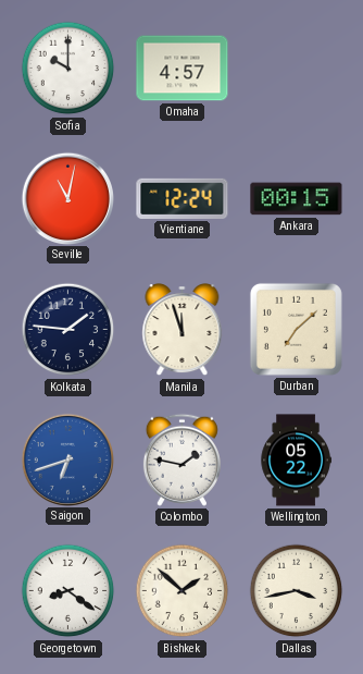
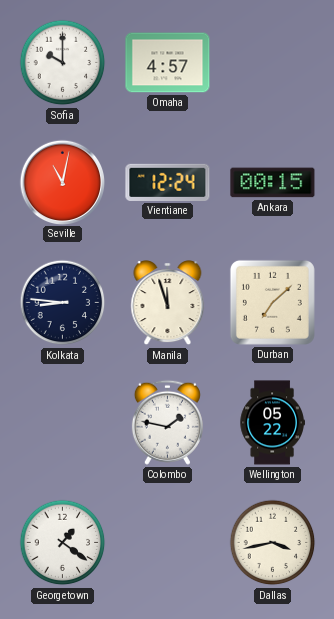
Kolkata: 1:46 -> 8:46 (63, 303)
Saigon: 6:42 -> none (67, 459)
Georgetown: 8:21 -> 1:21 (63, 543)
Bishkek: 1:52 -> none (183, 591)
